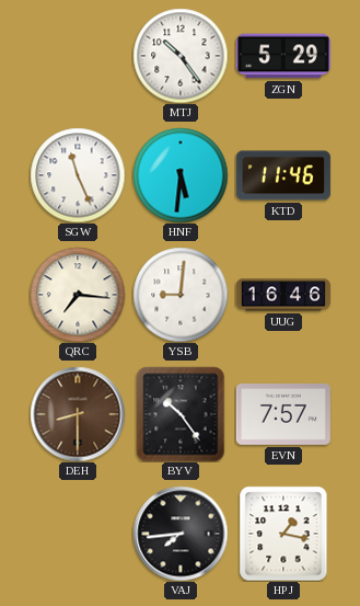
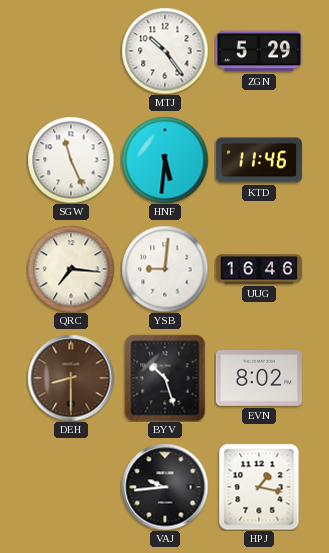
BYV: 10:24 -> 10:27 (165, 378)
EVN: 7:57 -> 8:02 (259, 379)
VAJ: 7:44 -> 9:44 (165, 487)
